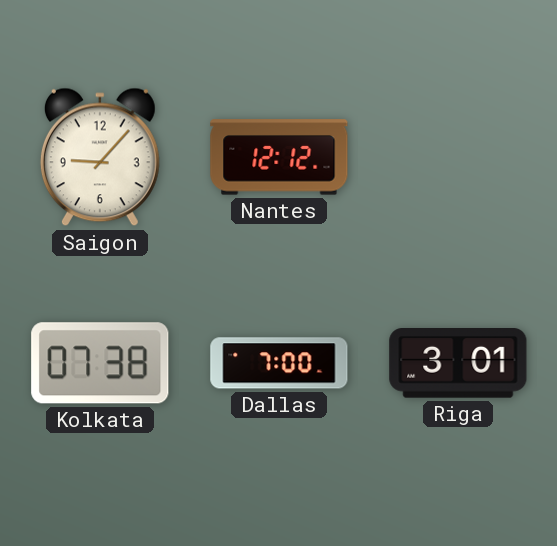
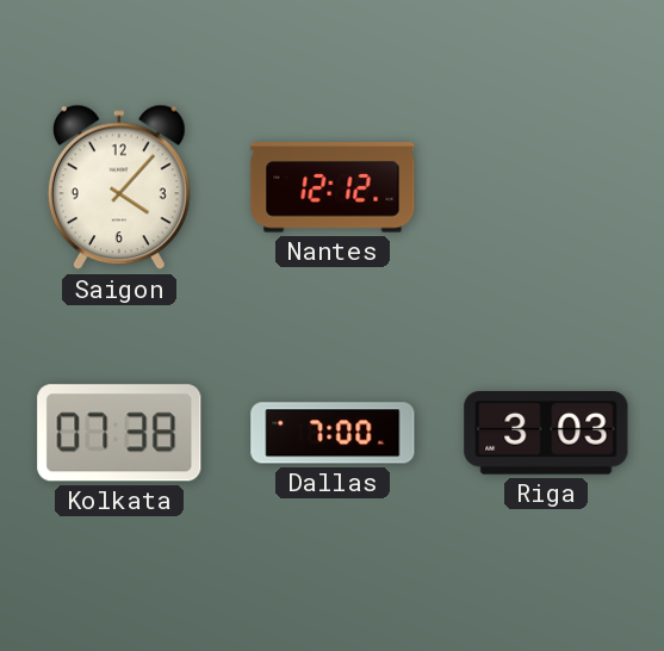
Saigon: 9:07 -> 4:07 (119, 187)
Riga: 3:01 -> 3:03 (546, 434)
